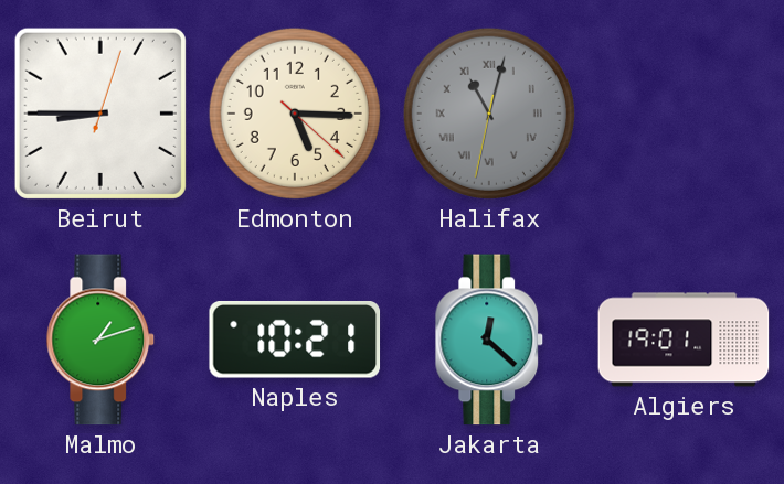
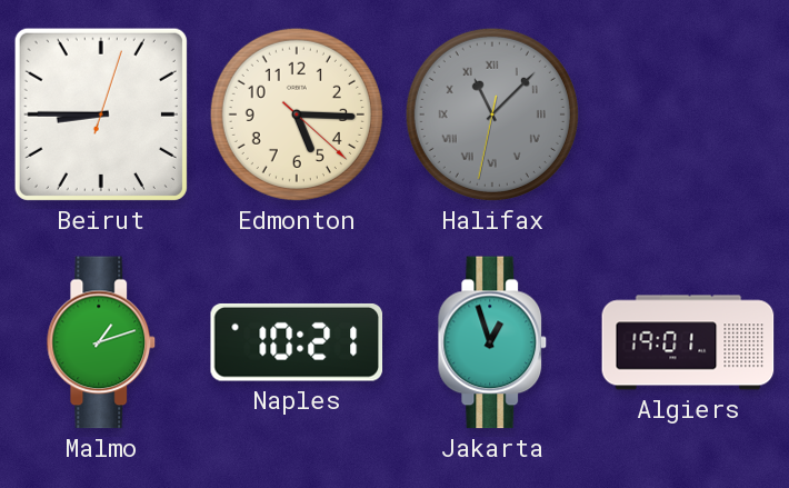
Halifax: 11:02 -> 11:07 (492, 114)
Jakarta: 12:22 -> 12:57 (492, 342)
